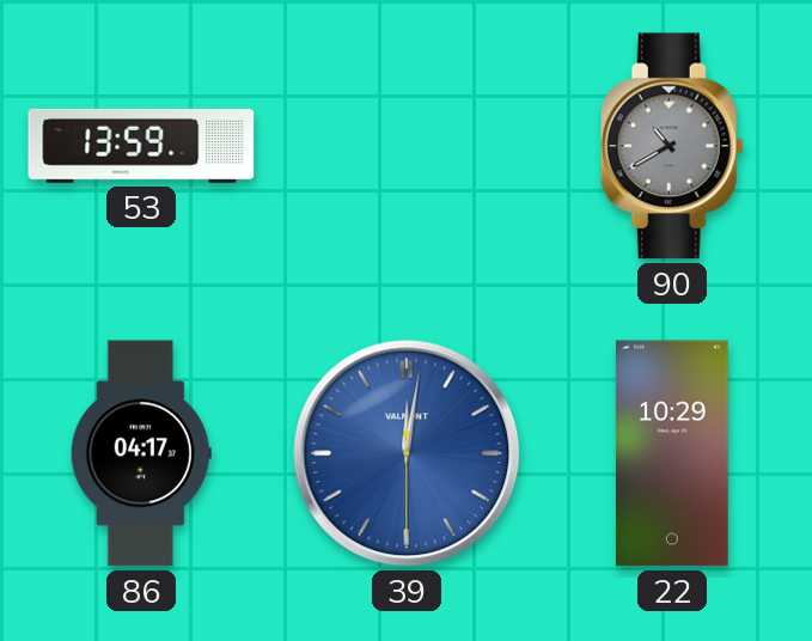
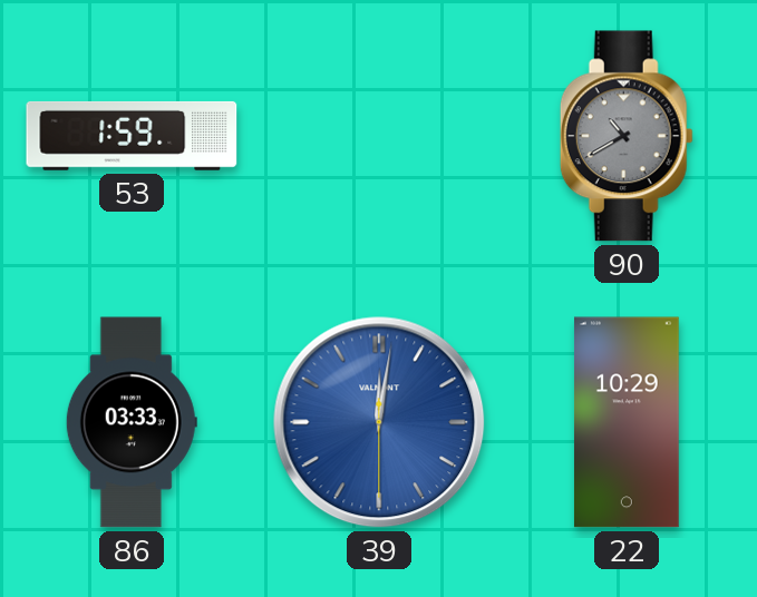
53: 13:59 -> 1:59 (132, 136)
86: 04:17 -> 03:33 (132, 422)
